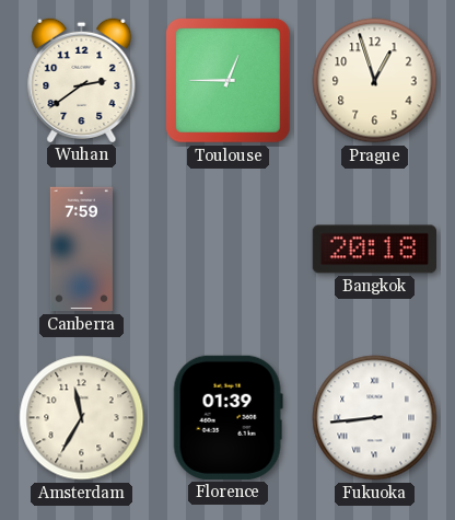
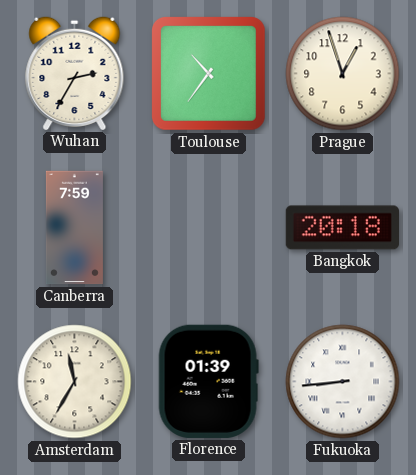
Wuhan: 2:39 -> 2:35 (75, 73)
Toulouse: 12:45 -> 10:36 (209, 74)
